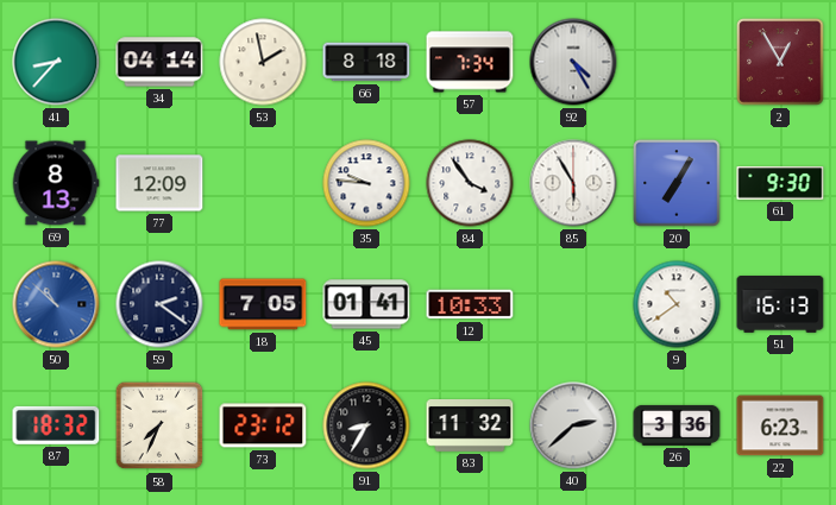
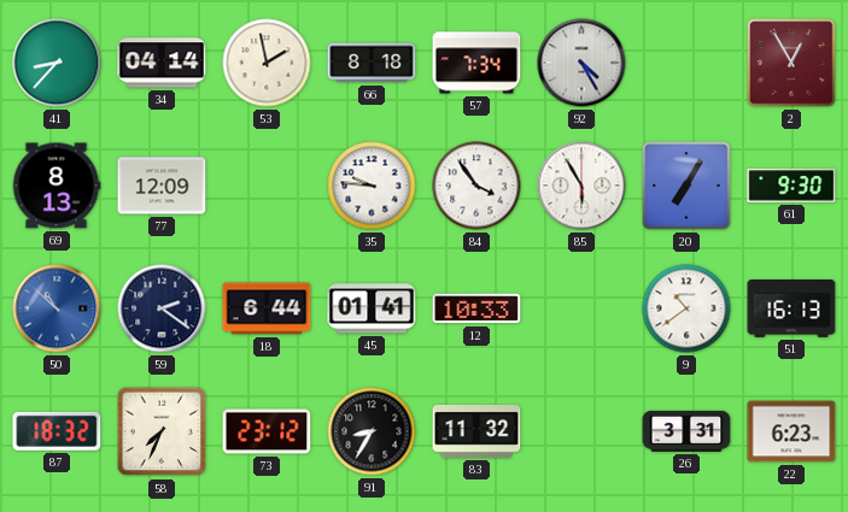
18: 7:05 -> 6:44 (267, 308)
40: 2:38 -> none (573, 425)
26: 3:36 -> 3:31 (686, 431)
